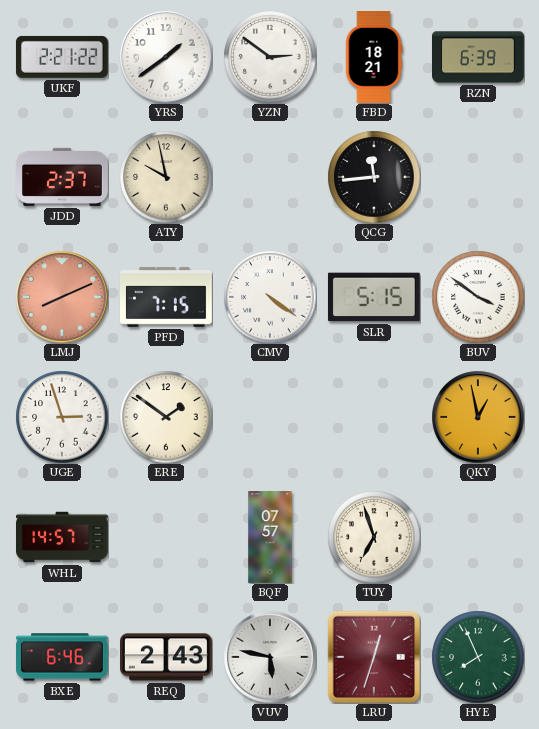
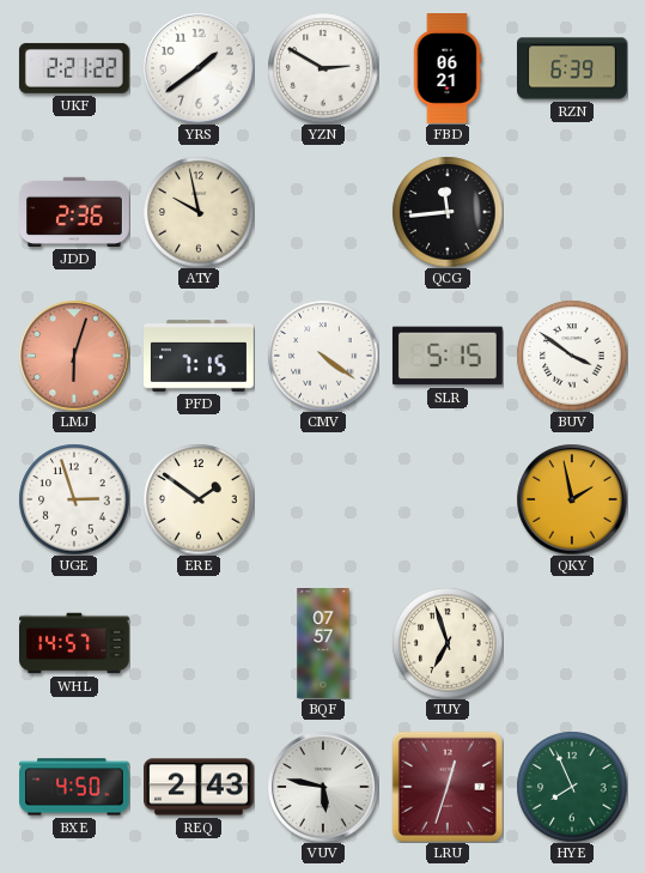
YZN: 2:51 -> 2:50 (323, 68)
FBD: 18:21 -> 06:21 (448, 69)
JDD: 2:37 -> 2:36 (75, 212)
LMJ: 8:11 -> 6:03 (74, 356)
QKY: 12:58 -> 1:58 (572, 499)
BXE: 6:46 -> 4:50 (75, 787)
